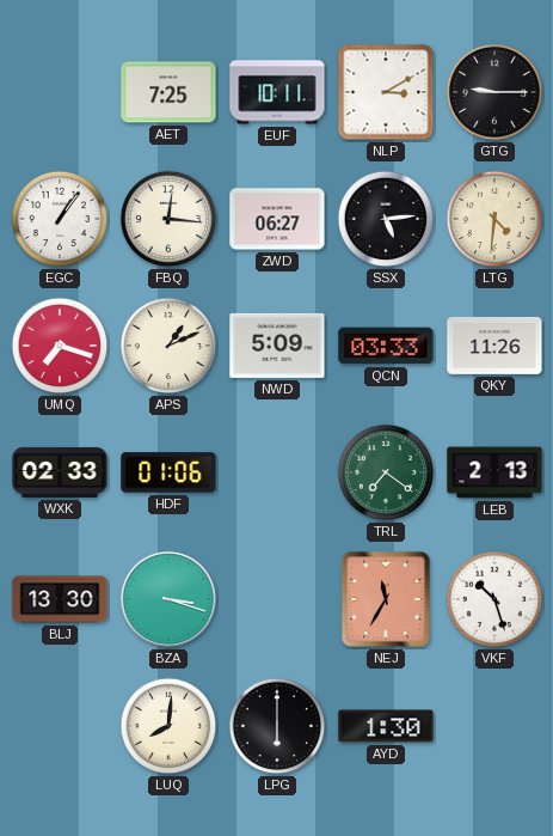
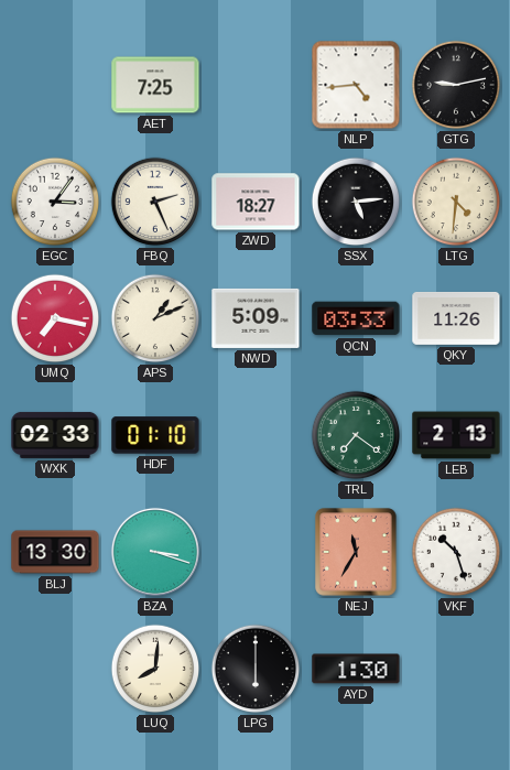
EUF: 10:11 -> none (277, 92)
NLP: 3:10 -> 4:44 (356, 85)
GTG: 9:15 -> 9:13 (456, 85)
EGC: 1:06 -> 3:06 (55, 202)
FBQ: 12:16 -> 2:26 (155, 202)
ZWD: 06:27 -> 18:27 (256, 202)
UMQ: 7:18 -> 7:17 (55, 318)
HDF: 01:06 -> 01:10 (155, 435)
